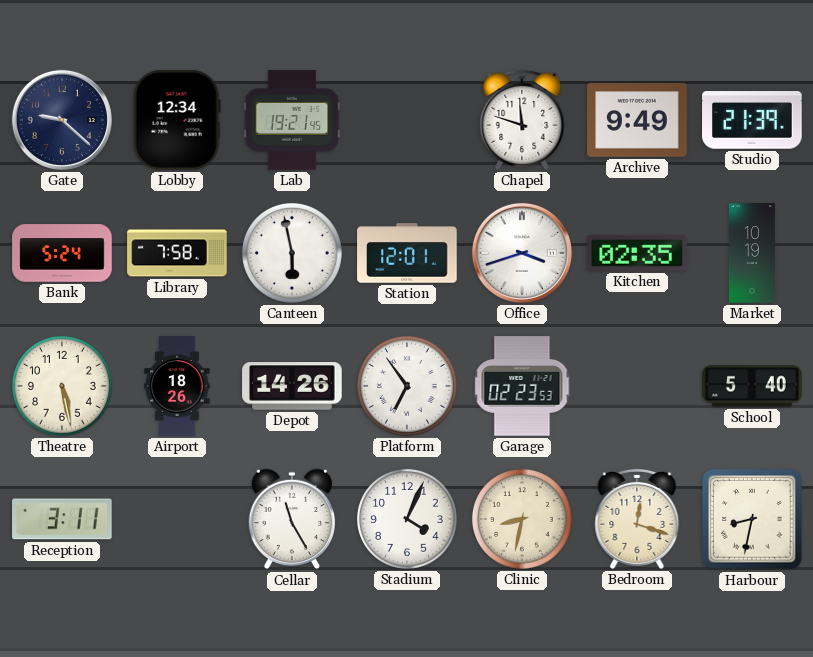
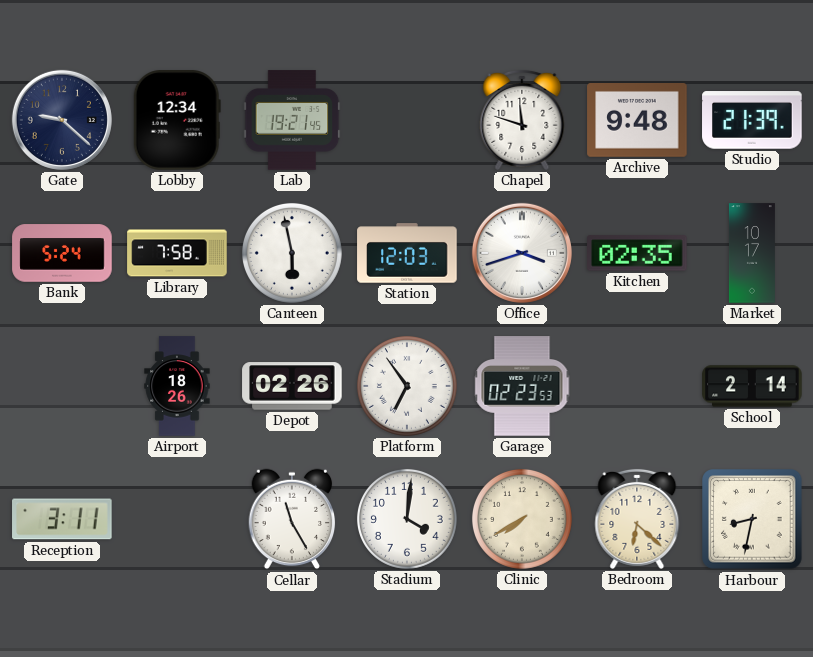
Archive: 9:49 -> 9:48 (637, 121)
Station: 12:01 -> 12:03 (407, 253)
Market: 10:19 -> 10:17 (752, 253)
Theatre: 5:28 -> none (62, 386)
Depot: 14:26 -> 02:26 (292, 386)
School: 5:40 -> 2:14 (752, 386)
Stadium: 4:04 -> 4:01 (407, 519)
Clinic: 8:32 -> 7:40 (522, 519)
Bedroom: 12:18 -> 6:22 (637, 519)
